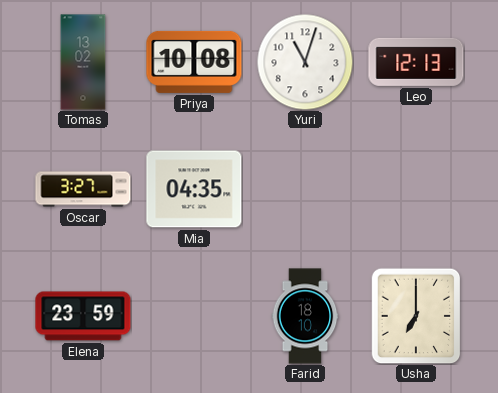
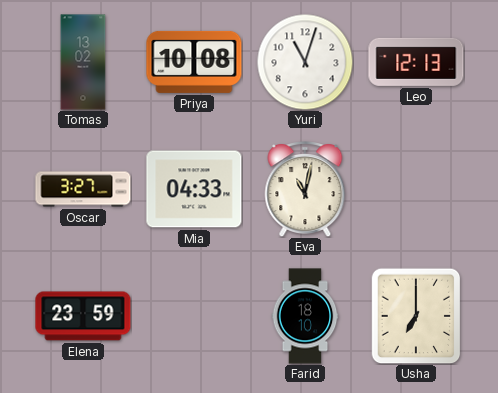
Mia: 04:35 -> 04:33 (194, 189)
Eva: none -> 11:02 (305, 190)
